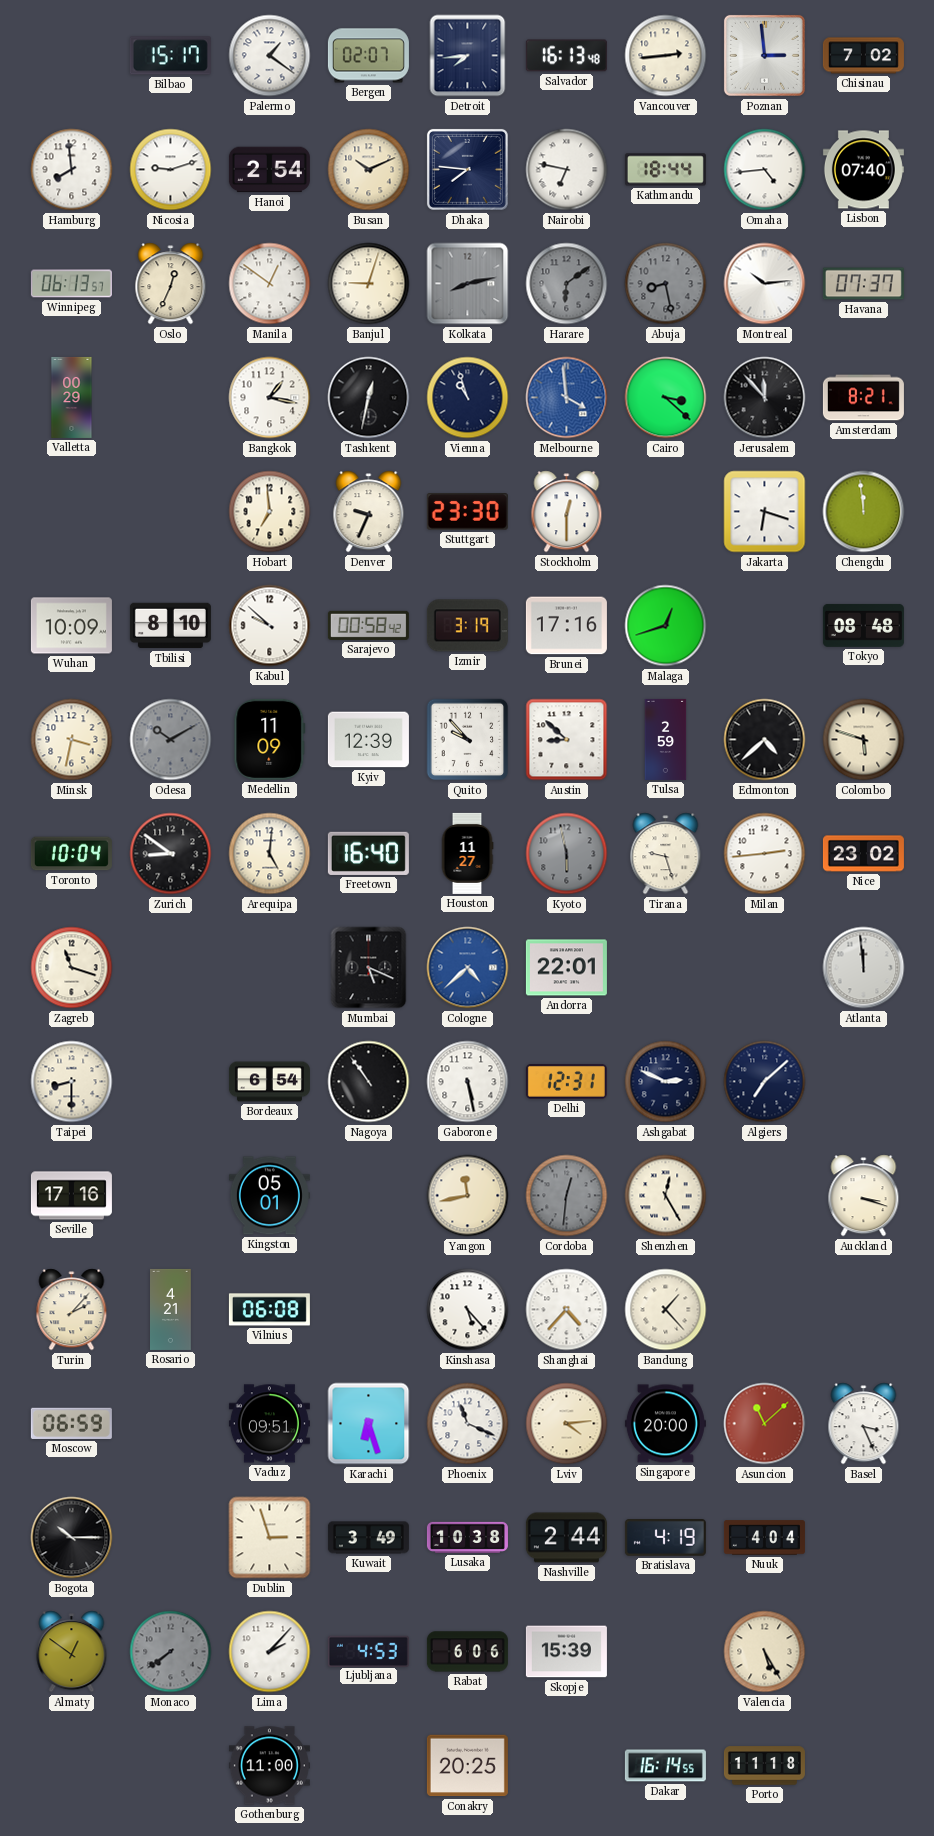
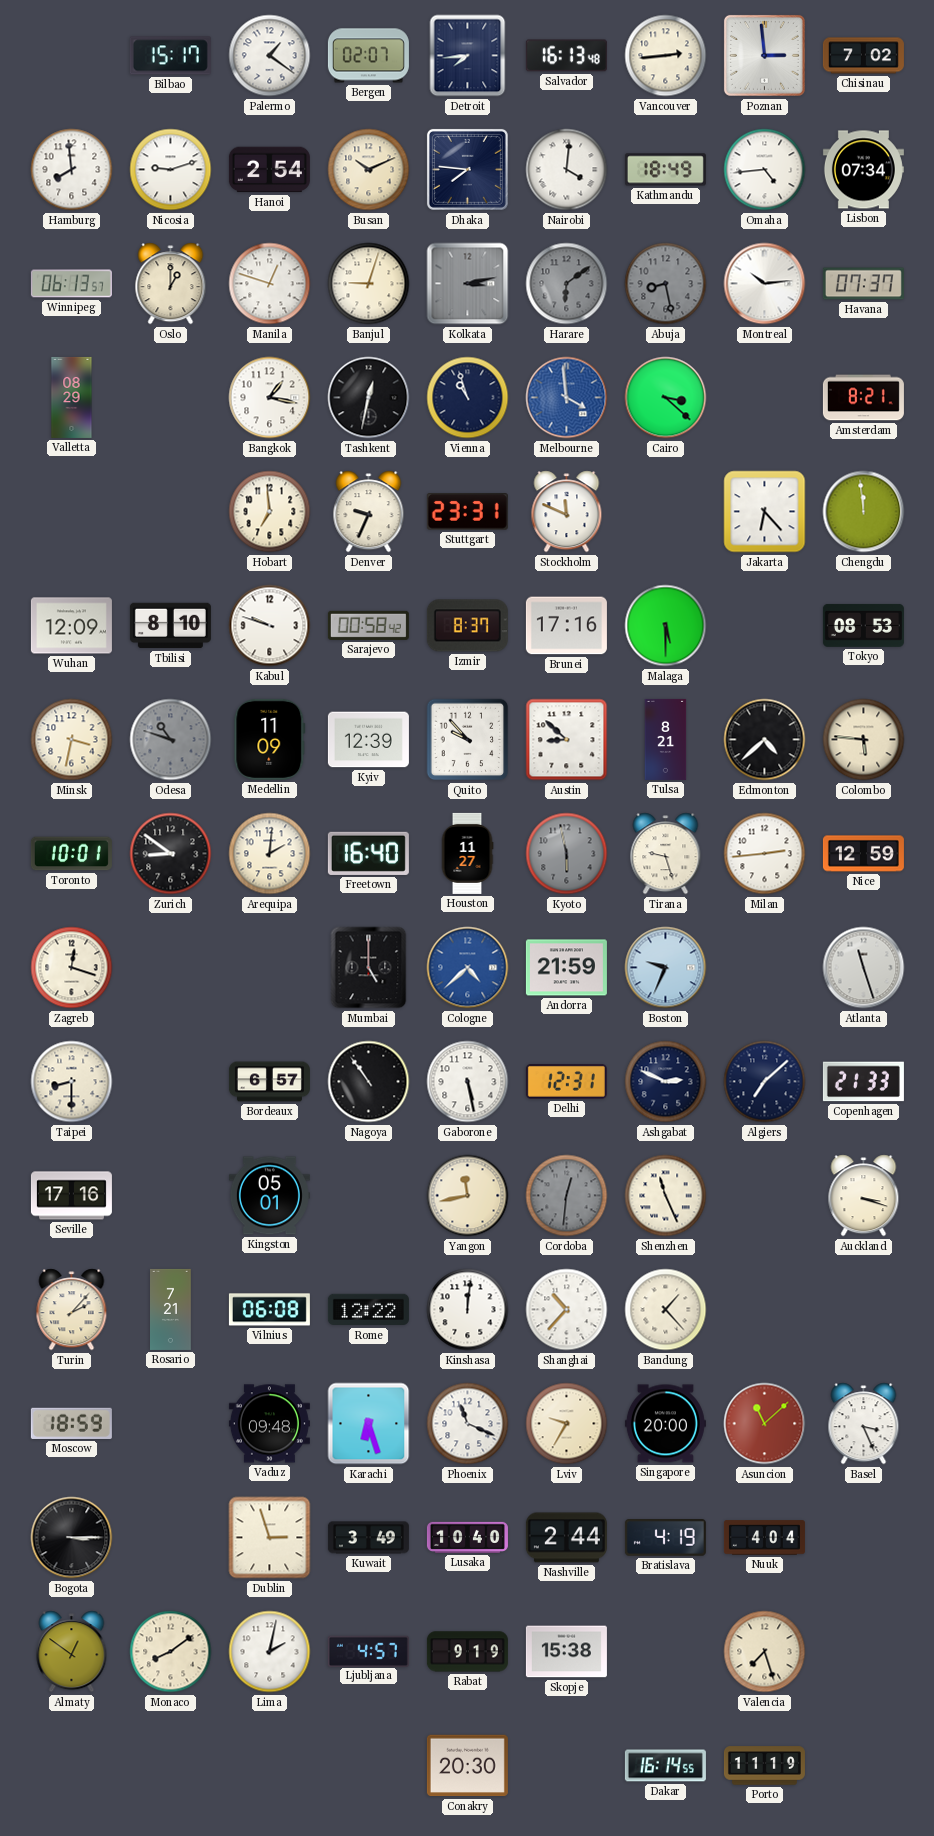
Nairobi: 6:47 -> 4:01 (567, 170)
Kathmandu: 18:44 -> 18:49 (665, 170)
Lisbon: 07:40 -> 07:34 (863, 170)
Oslo: 12:34 -> 1:00 (171, 284)
Manila: 12:51 -> 12:48 (270, 284)
Kolkata: 8:13 -> 3:13 (468, 284)
Valletta: 00:29 -> 08:29 (72, 397)
Jerusalem: 11:53 -> none (765, 398)
Stuttgart: 23:30 -> 23:31 (467, 512)
Stockholm: 12:30 -> 11:49 (567, 512)
Jakarta: 6:18 -> 6:23 (765, 512)
Wuhan: 10:09 -> 12:09 (71, 626)
Kabul: 9:52 -> 9:48 (270, 626)
Izmir: 3:19 -> 8:37 (467, 626)
Malaga: 12:42 -> 5:30 (666, 626)
Tokyo: 08:48 -> 08:53 (863, 625)
Odesa: 10:10 -> 10:48 (171, 740)
Tulsa: 2:59 -> 8:21 (666, 739)
Colombo: 5:48 -> 5:46 (864, 740)
Toronto: 10:04 -> 10:01 (71, 854)
Arequipa: 5:01 -> 2:01 (270, 854)
Nice: 23:02 -> 12:59 (863, 854)
Zagreb: 11:18 -> 12:18 (72, 968)
Mumbai: 5:19 -> 5:00 (369, 968)
Andorra: 22:01 -> 21:59 (566, 968)
Boston: none -> 9:34 (666, 968)
Atlanta: 11:59 -> 11:27 (864, 968)
Bordeaux: 6:54 -> 6:57 (269, 1082)
Copenhagen: none -> 21:33 (863, 1082)
Shenzhen: 12:25 -> 11:26 (666, 1196)
Rosario: 4:21 -> 7:21 (171, 1309)
Rome: none -> 12:22 (368, 1310)
Kinshasa: 5:23 -> 12:01 (468, 1310)
Shanghai: 4:37 -> 10:37 (567, 1310)
Moscow: 06:59 -> 18:59 (71, 1423)
Vaduz: 09:51 -> 09:48 (269, 1424)
Lviv: 4:14 -> 9:35 (567, 1424)
Bogota: 10:15 -> 3:15 (72, 1538)
Lusaka: 10:38 -> 10:40 (467, 1537)
Monaco: 7:39 -> 8:09 (171, 1652)
Monaco dial: grey -> cream (171, 1652)
Lima: 2:07 -> 2:02 (270, 1652)
Ljubljana: 4:53 -> 4:57 (368, 1651)
Rabat: 6:06 -> 9:19 (467, 1652)
Skopje: 15:39 -> 15:38 (566, 1652)
Valencia: 5:25 -> 7:27 (765, 1652)
Gothenburg: 11:00 -> none (269, 1766)
Conakry: 20:25 -> 20:30 (467, 1766)
Porto: 11:18 -> 11:19 (764, 1766)
